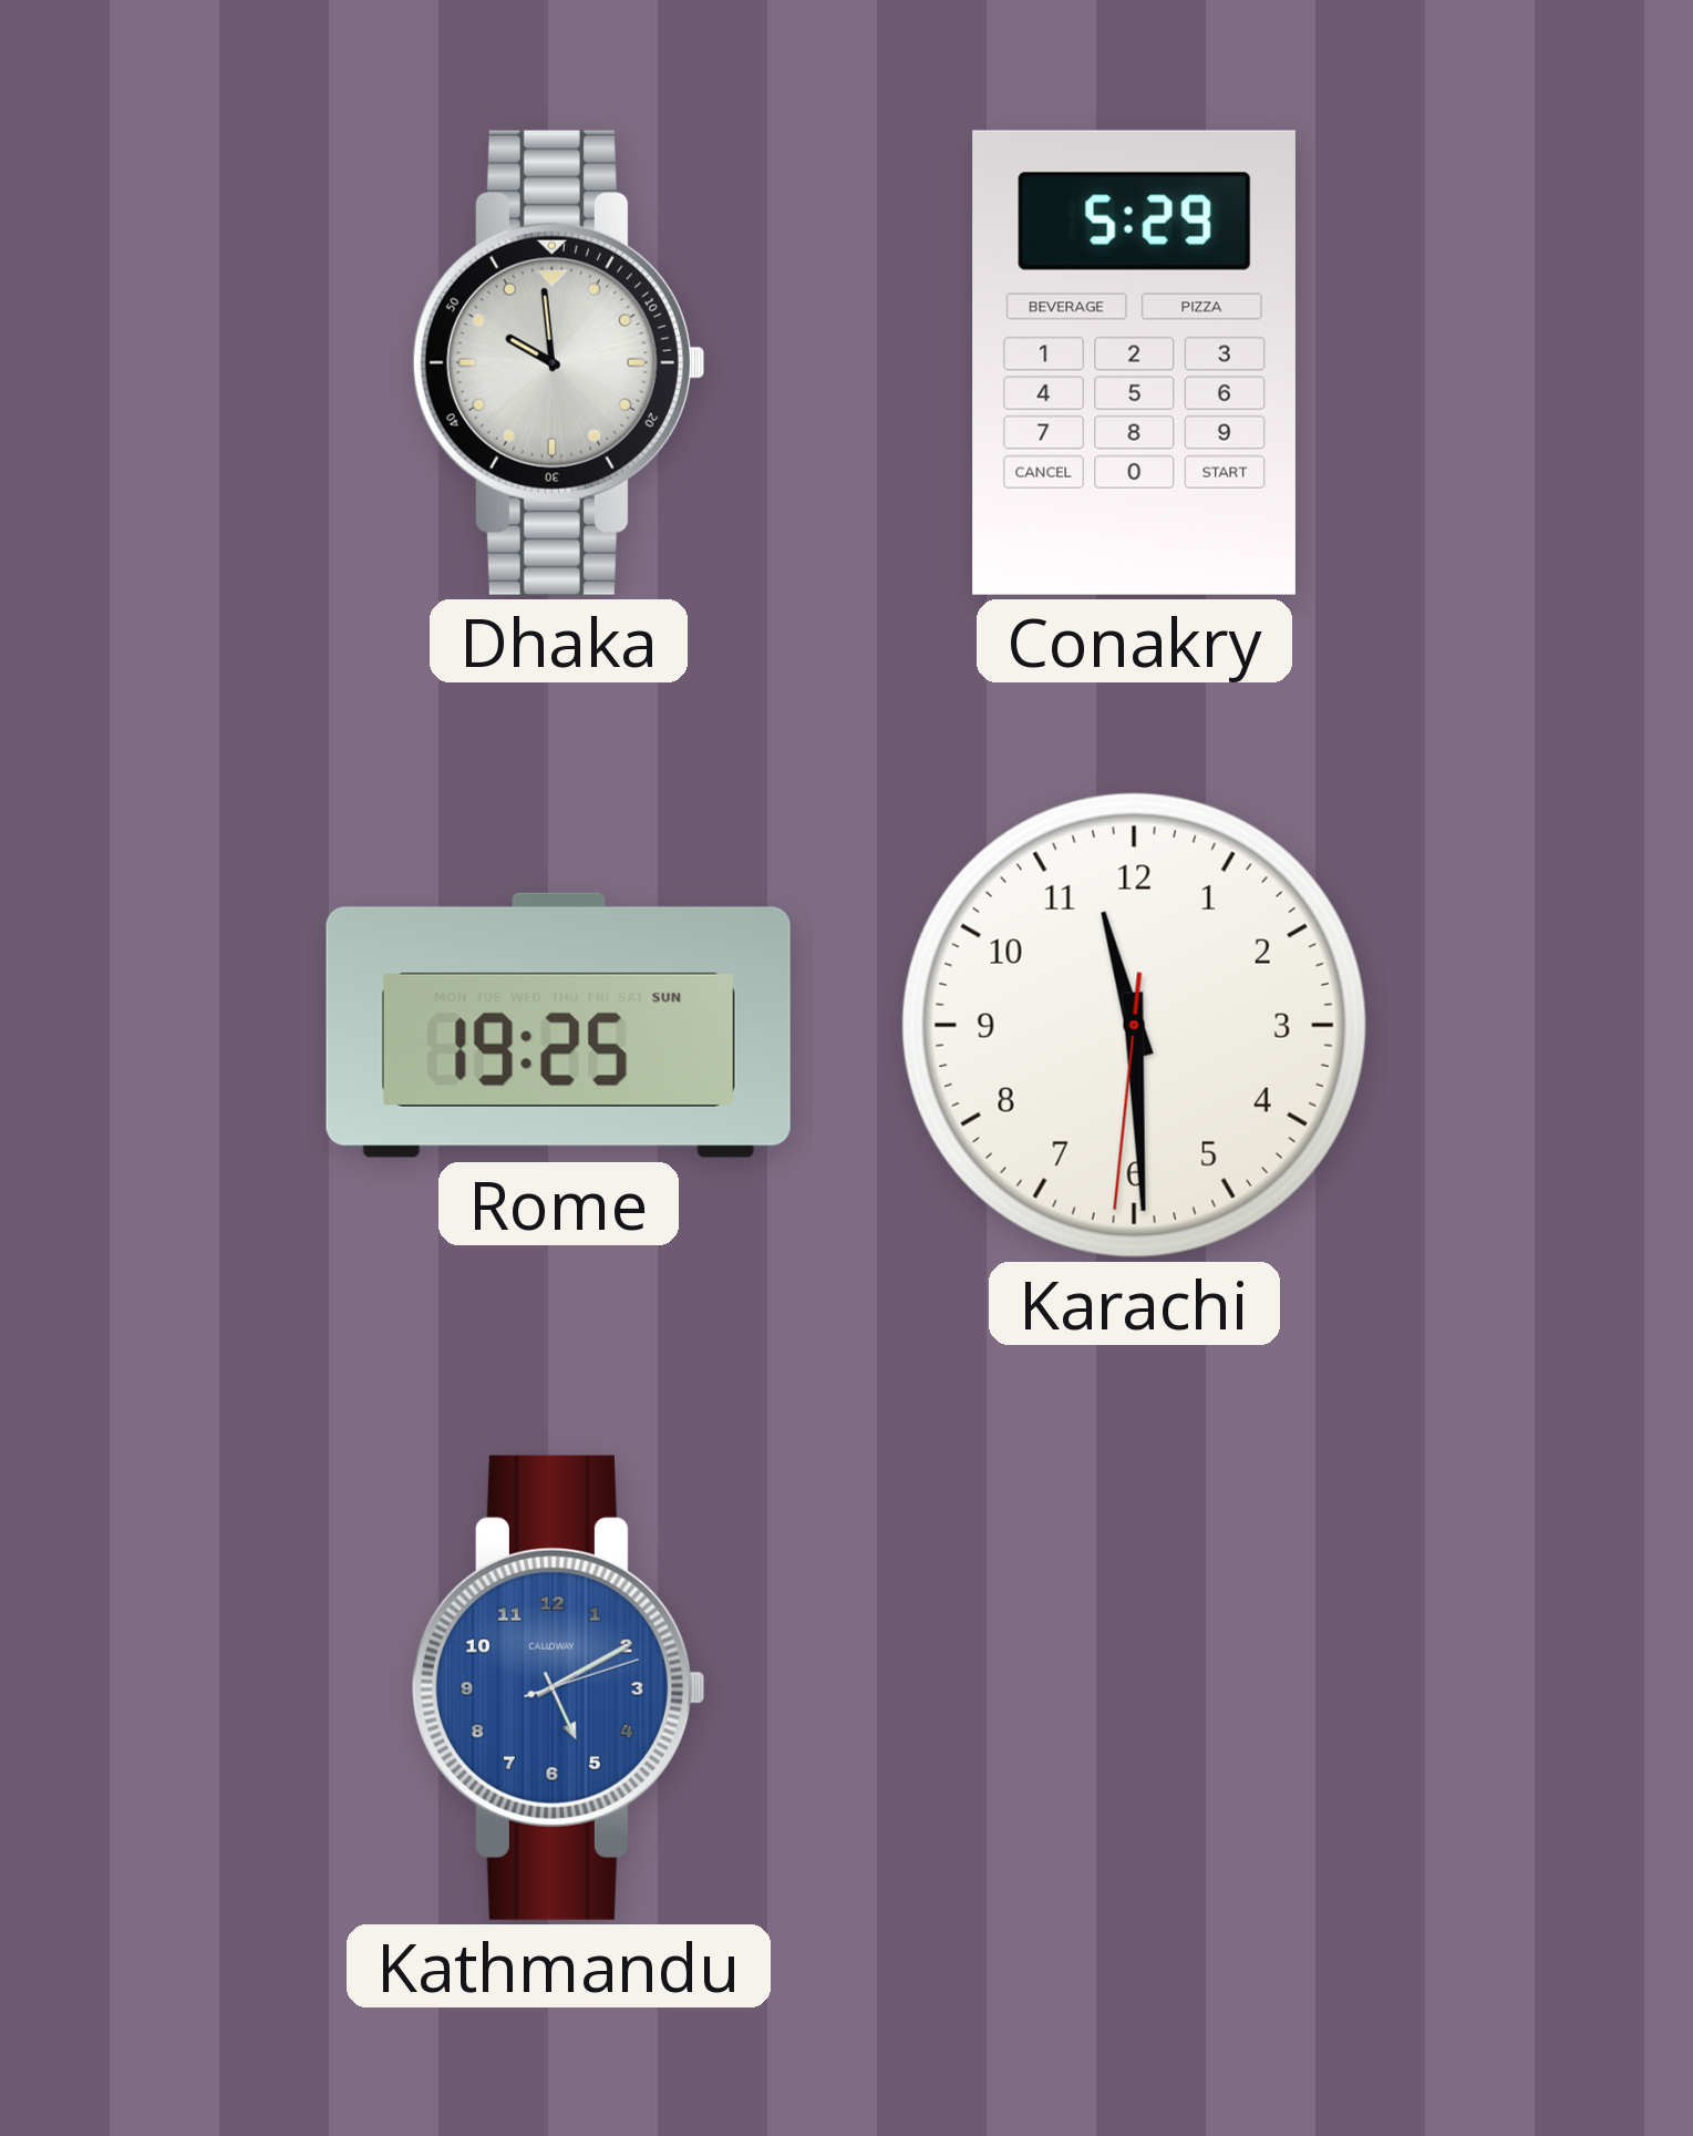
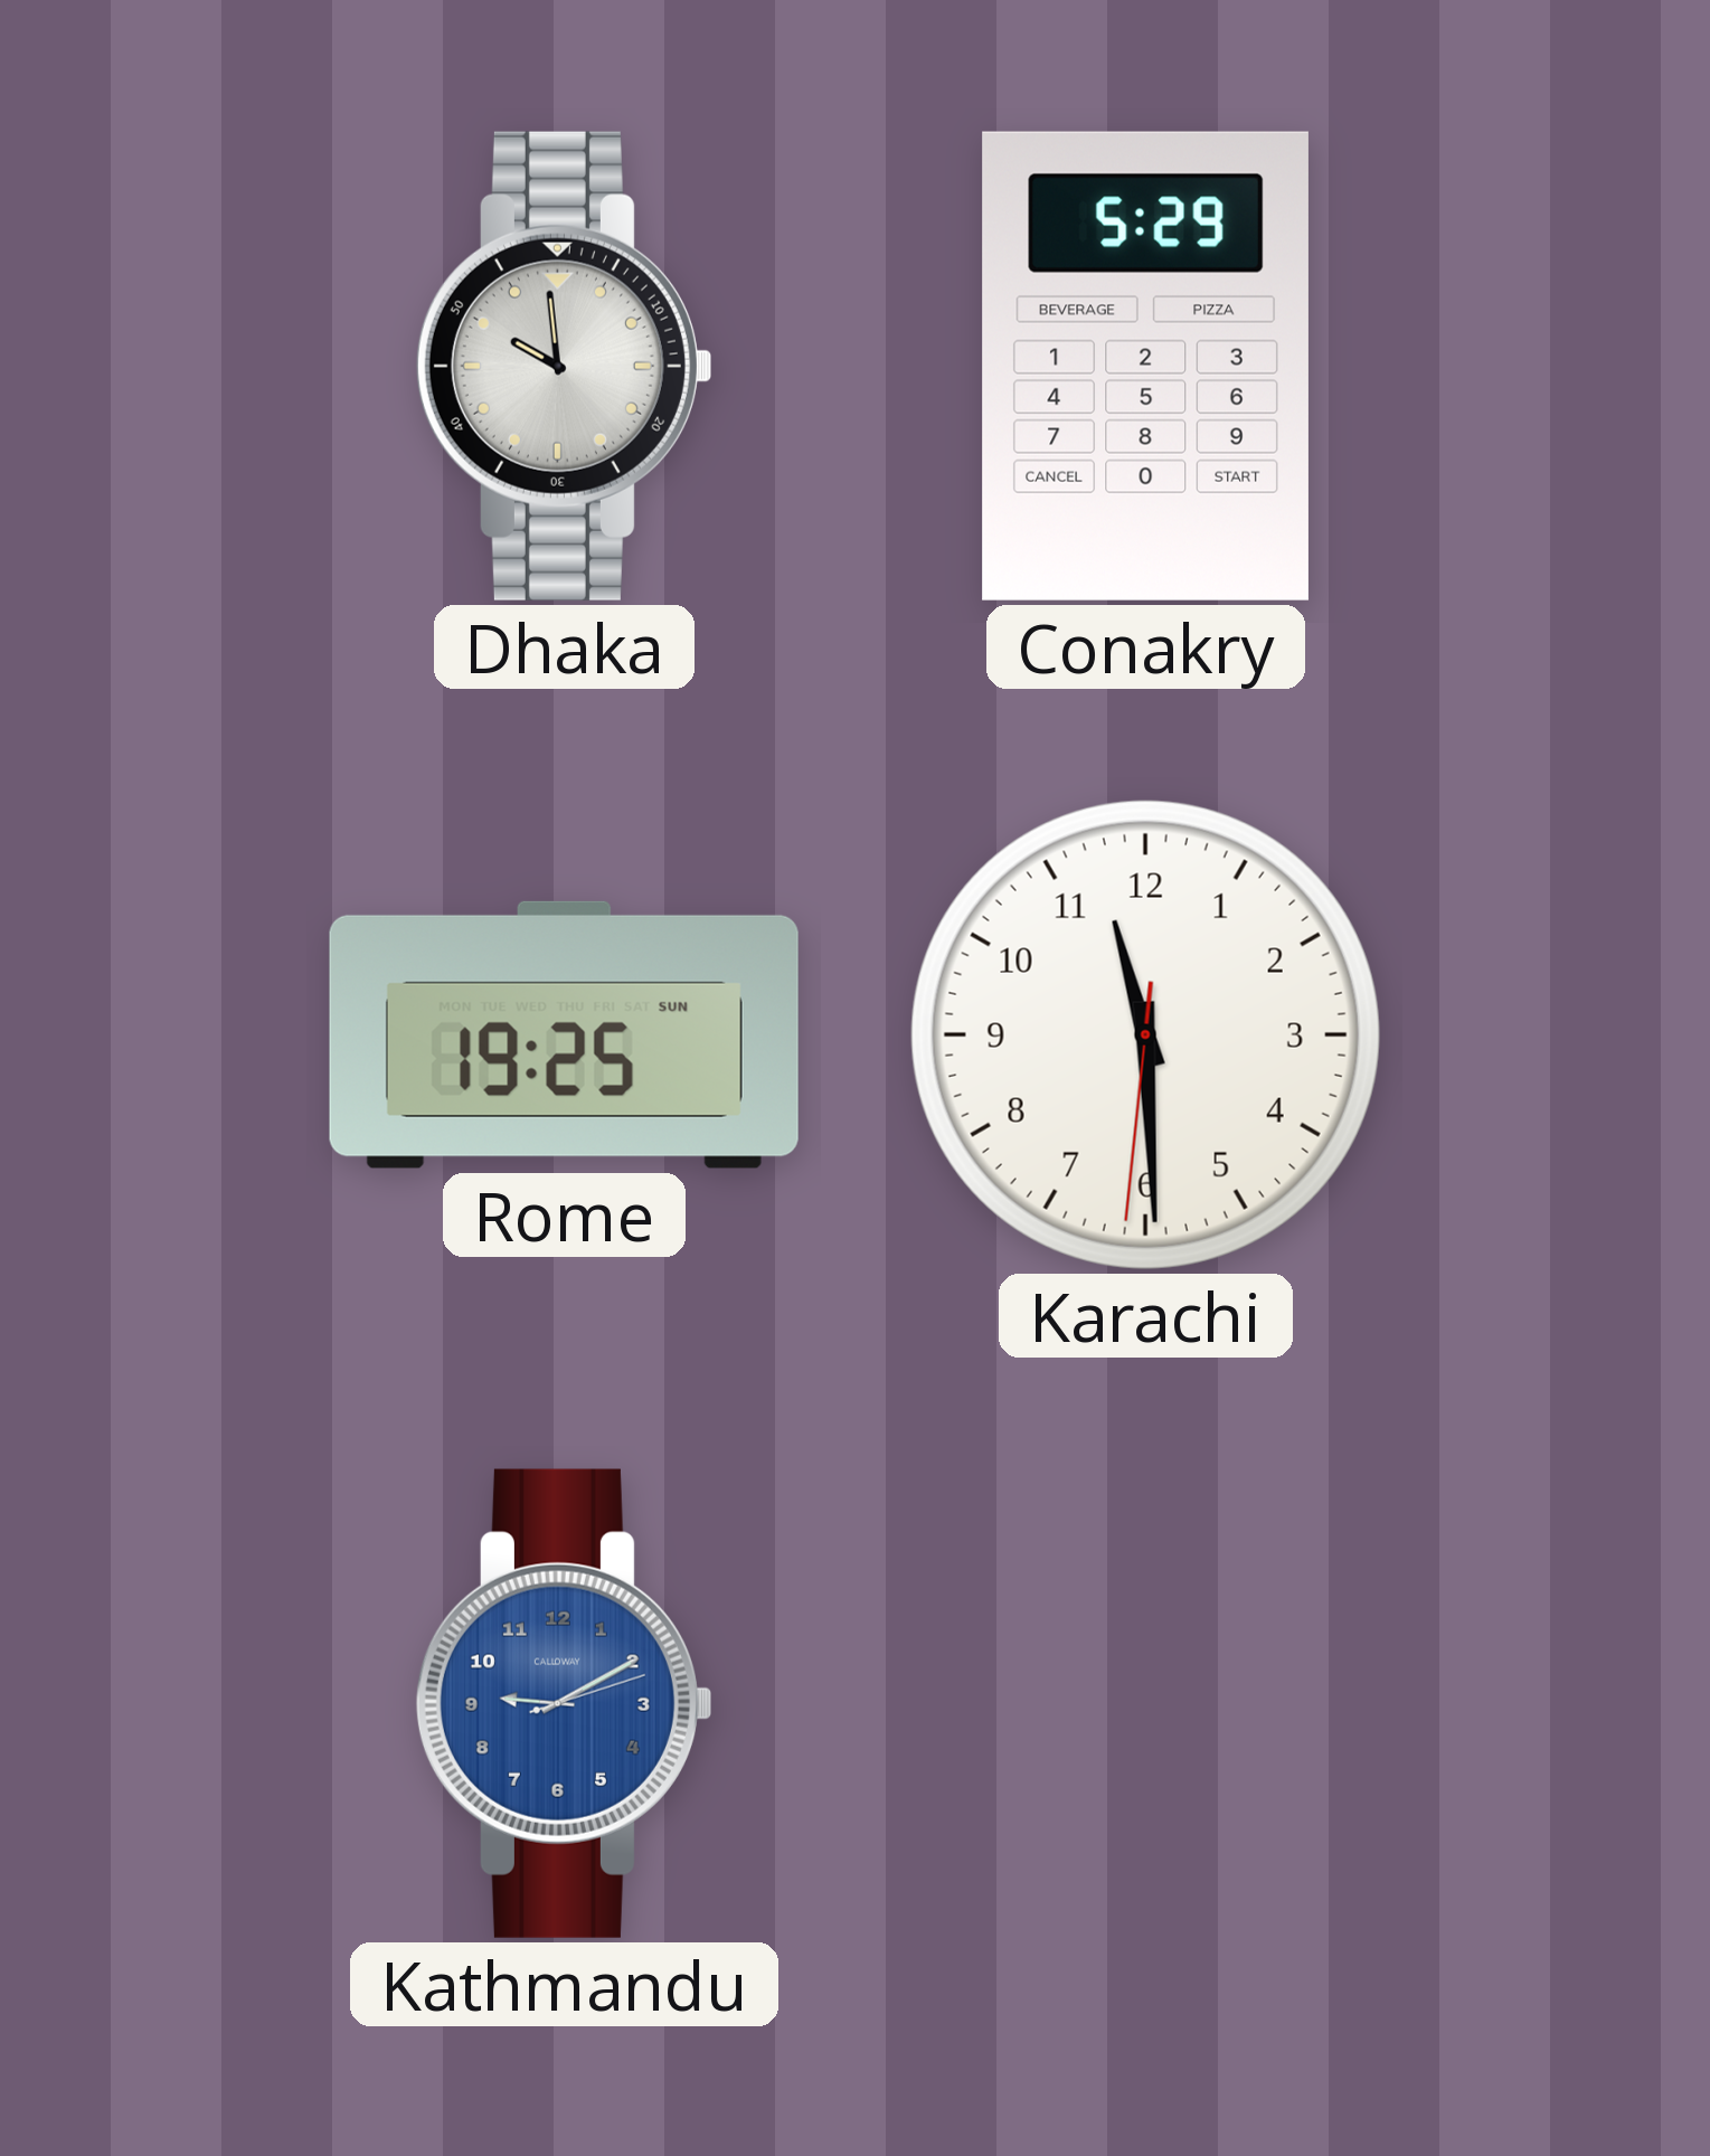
Kathmandu: 5:10 -> 9:10 (564, 1703)
